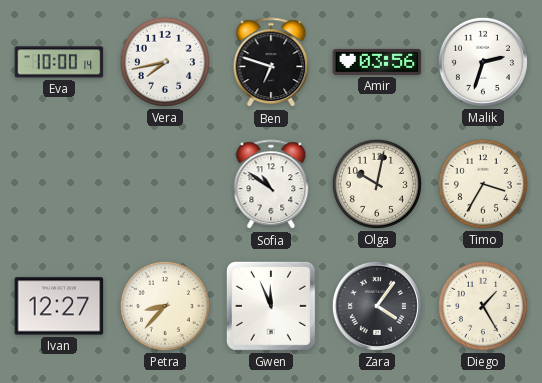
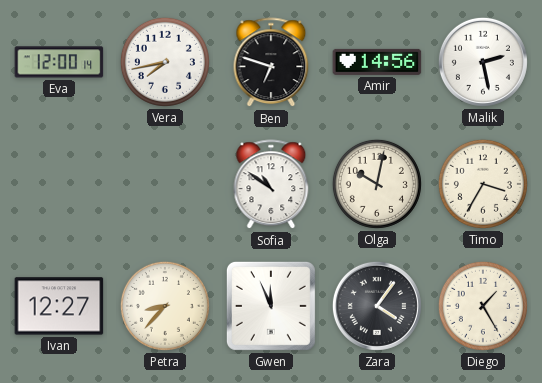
Eva: 10:00 -> 12:00 (59, 62)
Amir: 03:56 -> 14:56 (377, 62)
Malik: 2:33 -> 2:28 (483, 62)
